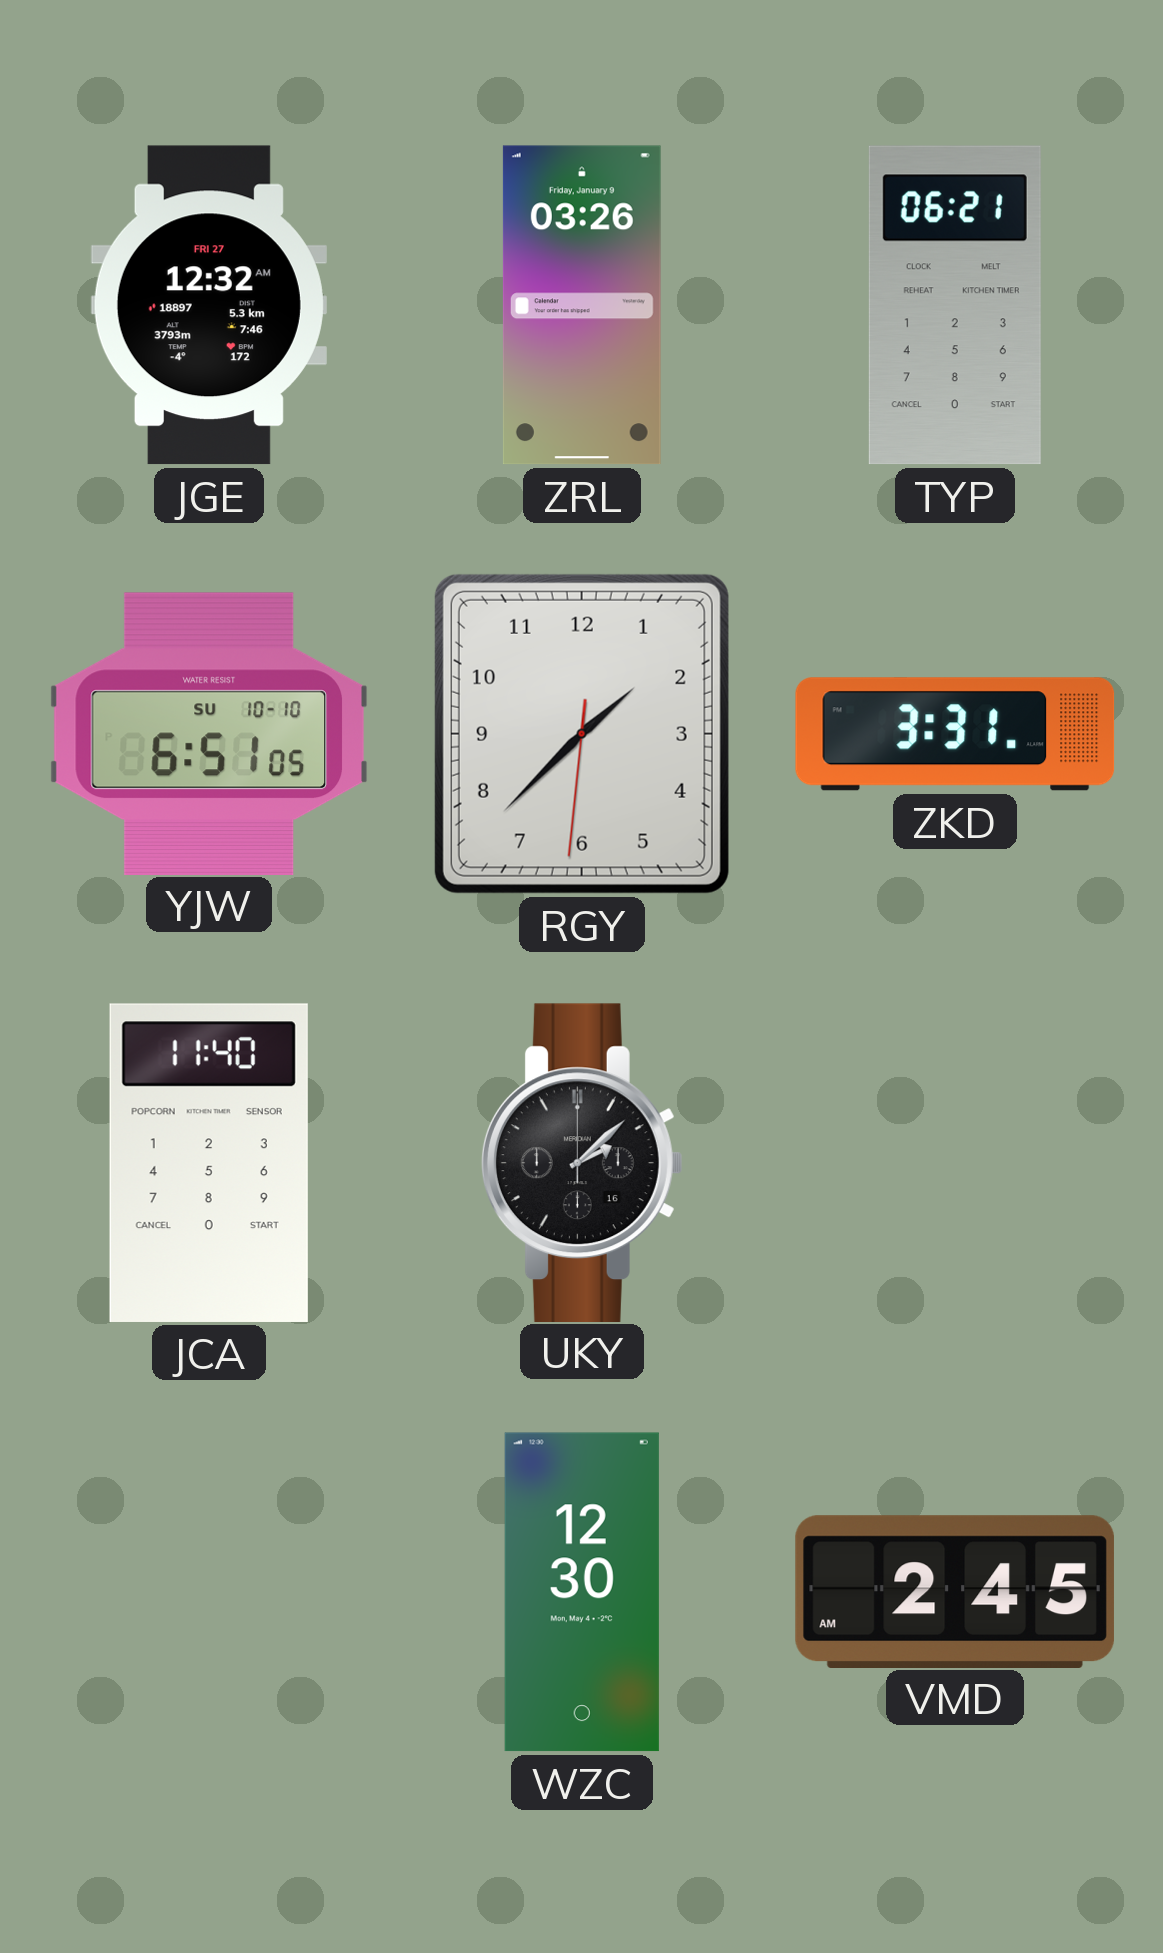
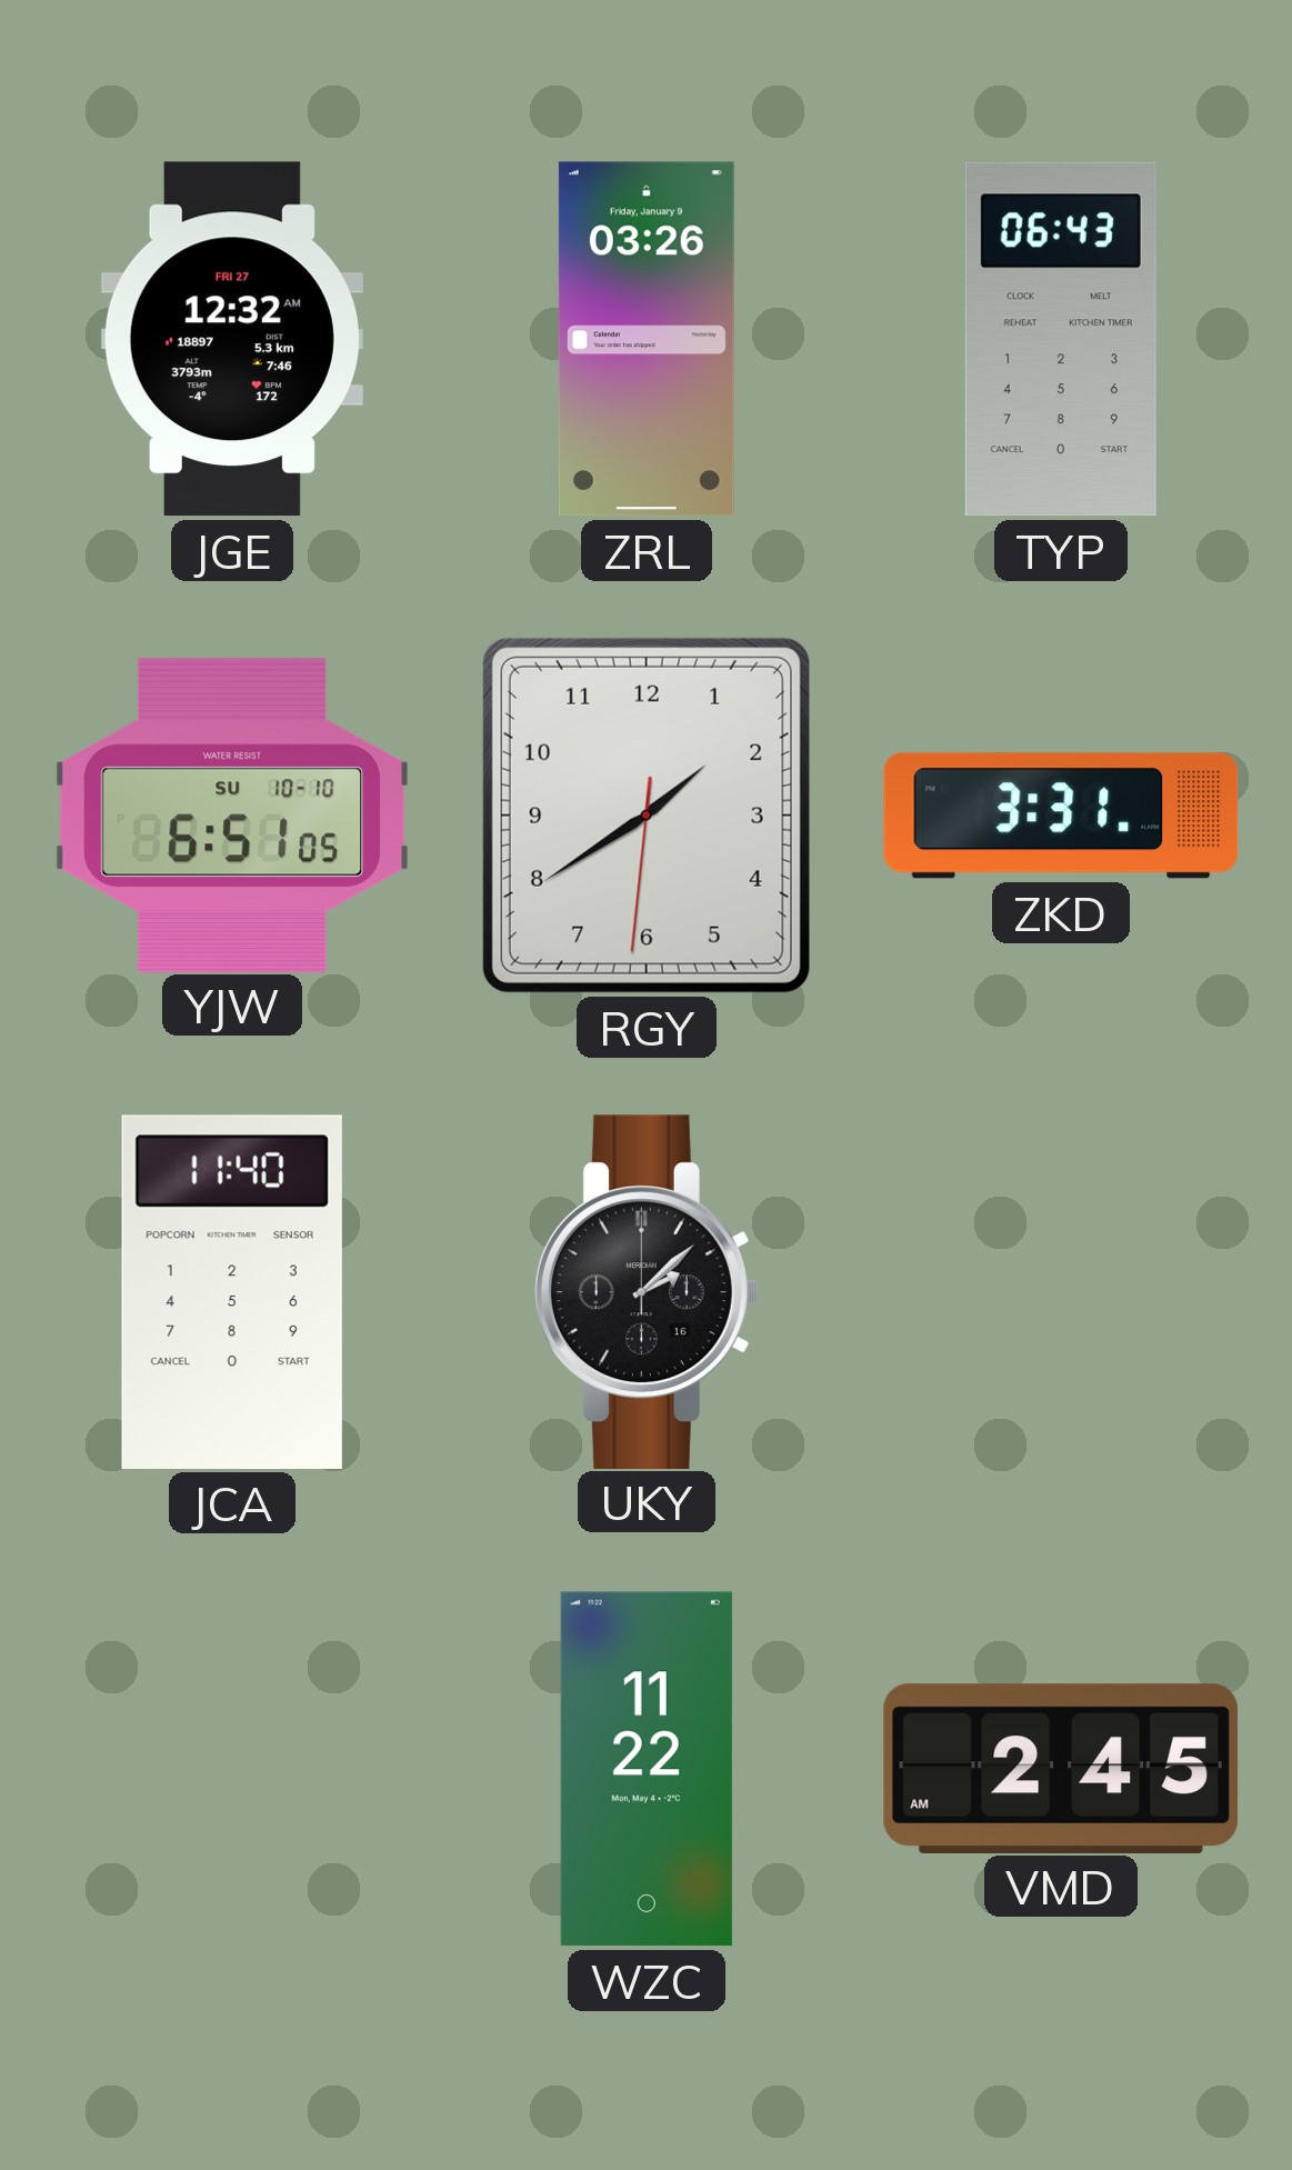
TYP: 06:21 -> 06:43 (1061, 339)
RGY: 1:37 -> 1:39 (647, 816)
WZC: 12:30 -> 11:22 (647, 1769)
